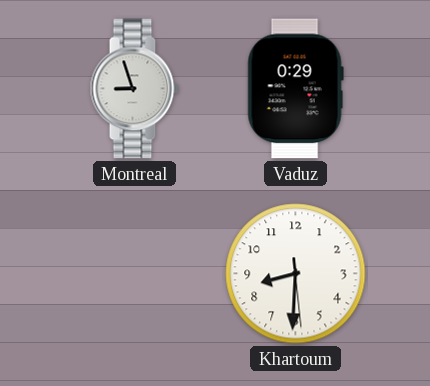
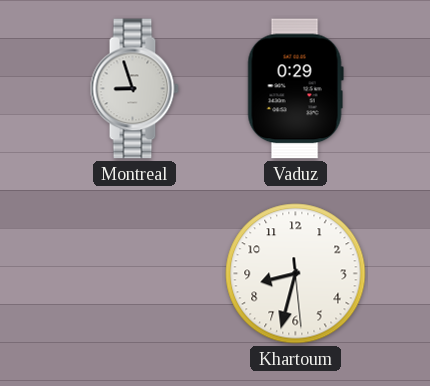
Khartoum: 8:30 -> 8:32 (296, 274)
